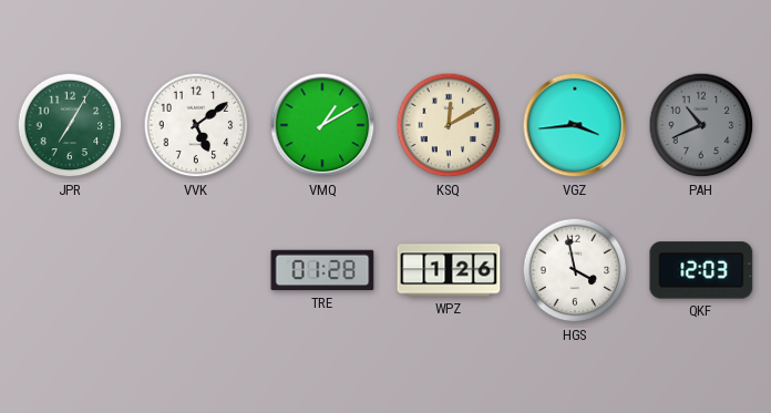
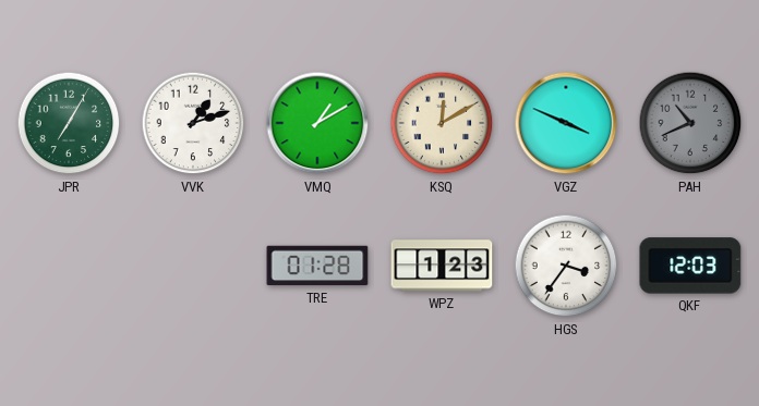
VVK: 5:09 -> 1:12 (193, 123)
VGZ: 3:44 -> 3:49 (566, 123)
WPZ: 1:26 -> 1:23 (442, 266)
HGS: 3:58 -> 3:36 (566, 266)
